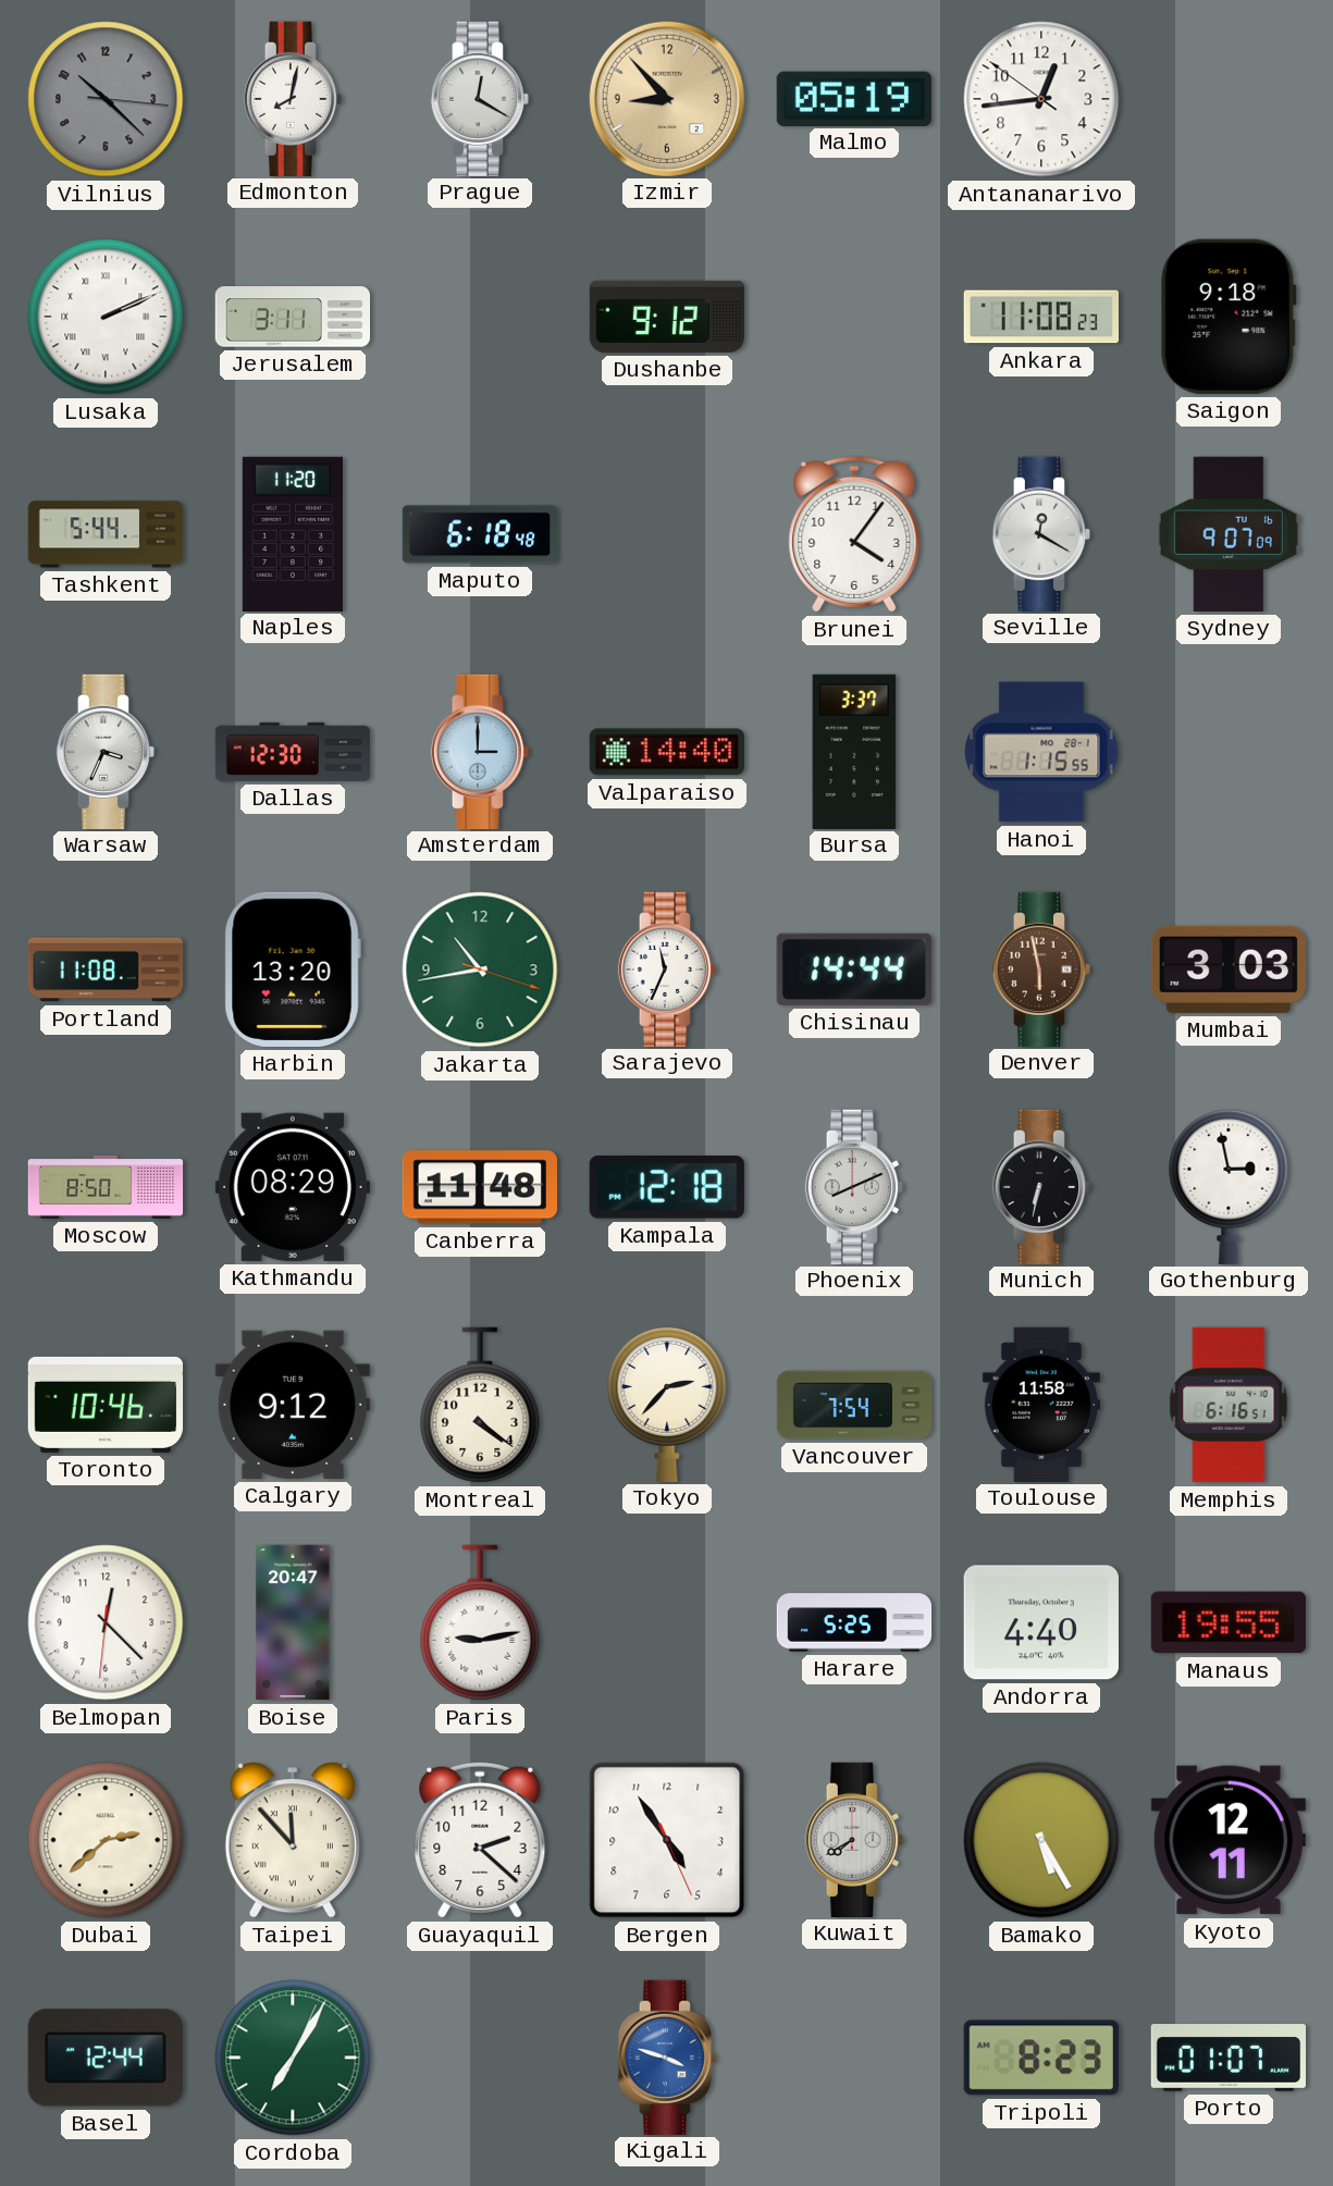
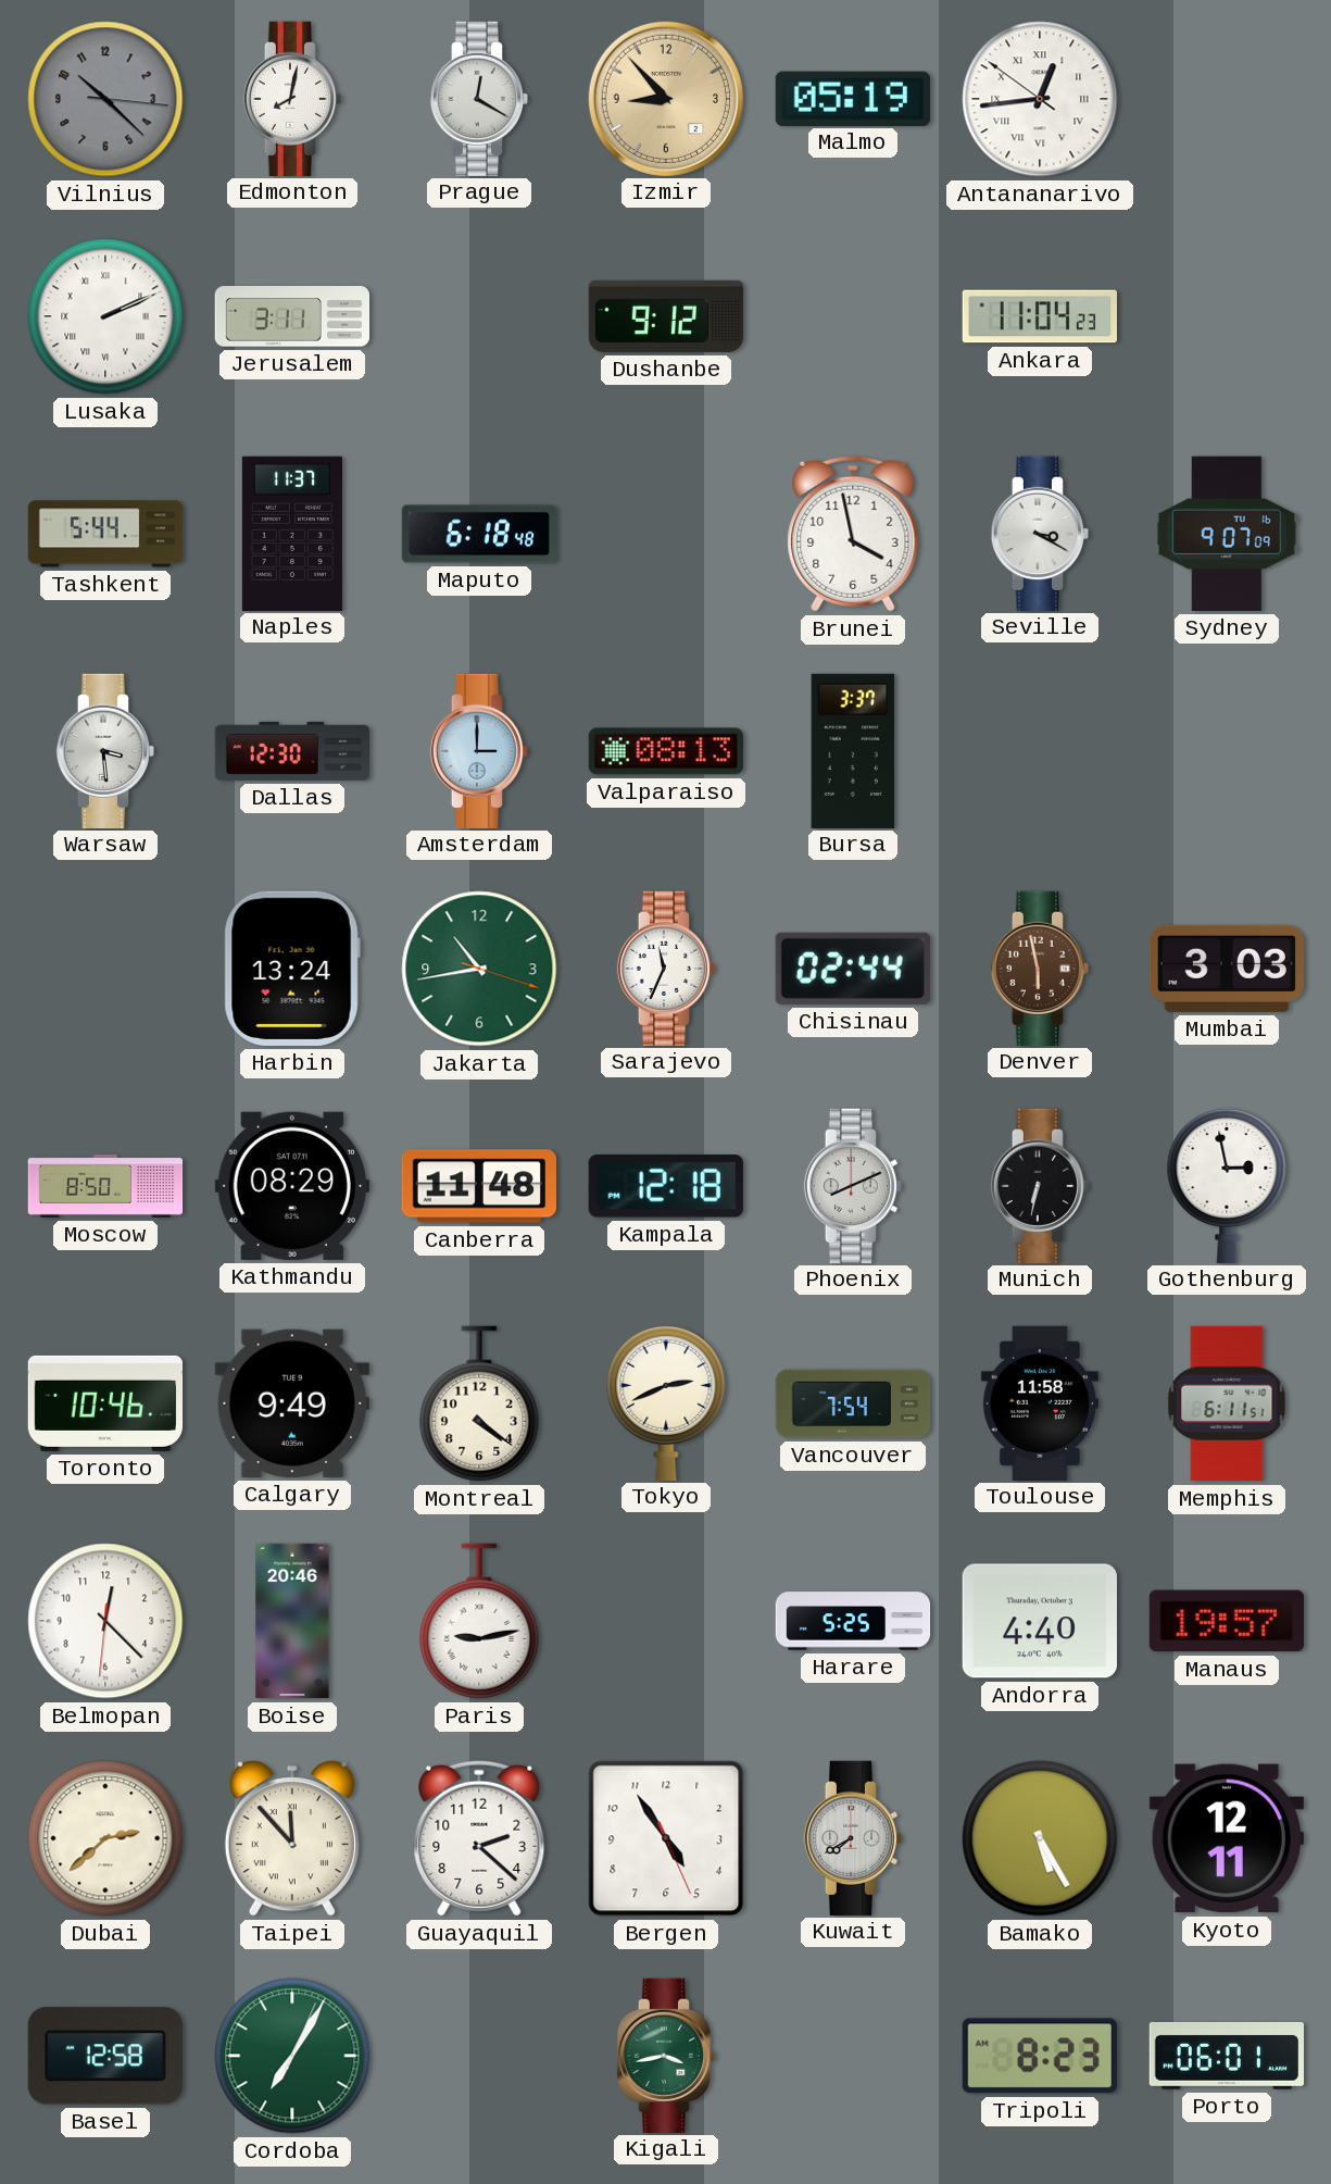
Antananarivo numerals: Arabic -> Roman (1040, 99)
Ankara: 11:08 -> 11:04 (1039, 316)
Saigon: 9:18 -> none (1229, 317)
Naples: 11:20 -> 11:37 (292, 533)
Brunei: 4:06 -> 3:58 (853, 534)
Seville: 12:20 -> 3:20 (1039, 533)
Warsaw: 3:34 -> 3:29 (104, 750)
Valparaiso: 14:40 -> 08:13 (666, 751)
Hanoi: 1:15 -> none (1041, 752)
Portland: 11:08 -> none (106, 970)
Harbin: 13:20 -> 13:24 (292, 969)
Chisinau: 14:44 -> 02:44 (853, 969)
Calgary: 9:12 -> 9:49 (292, 1403)
Tokyo: 2:37 -> 2:41 (666, 1402)
Memphis: 6:16 -> 6:11 (1227, 1403)
Boise: 20:47 -> 20:46 (292, 1621)
Manaus: 19:55 -> 19:57 (1227, 1621)
Basel: 12:44 -> 12:58 (105, 2056)
Kigali: 3:48 -> 3:43 (665, 2055)
Kigali dial: blue -> green (665, 2055)
Porto: 01:07 -> 06:01 (1226, 2057)
